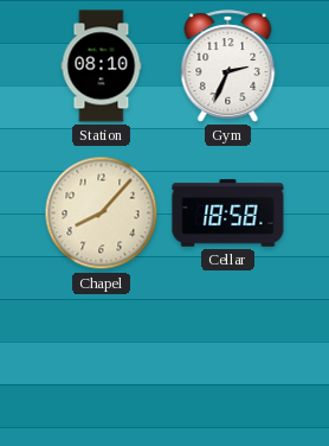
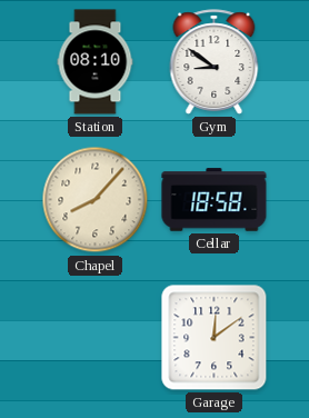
Gym: 2:34 -> 8:51 (215, 62)
Garage: none -> 12:09 (215, 338)
